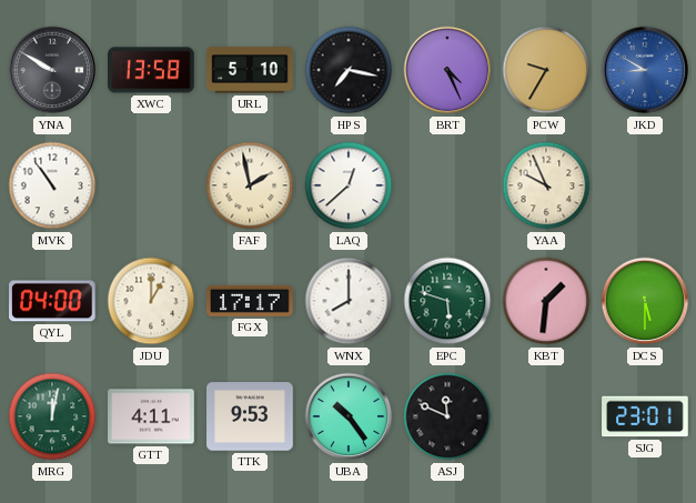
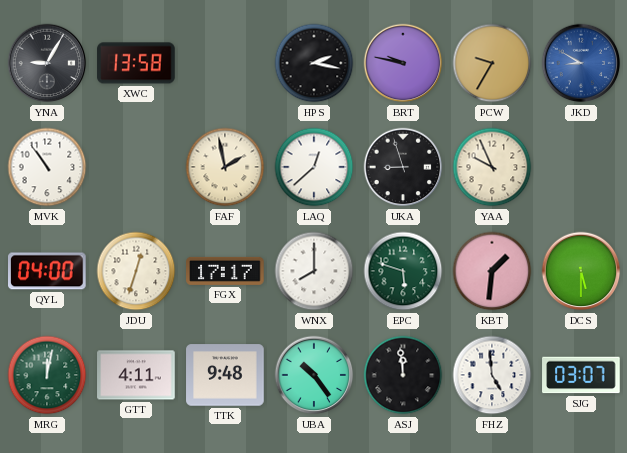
YNA: 9:50 -> 9:05 (47, 63)
URL: 5:10 -> none (250, 70)
HPS: 7:17 -> 2:17 (314, 63)
BRT: 4:26 -> 9:47 (403, 63)
UKA: none -> 8:57 (403, 167)
JDU: 1:00 -> 12:33 (136, 271)
TTK: 9:53 -> 9:48 (225, 375)
ASJ: 11:49 -> 11:59 (403, 375)
FHZ: none -> 4:59 (492, 375)
SJG: 23:01 -> 03:07 (581, 375)
